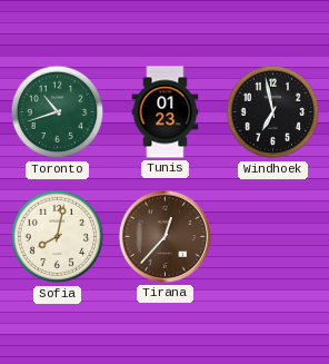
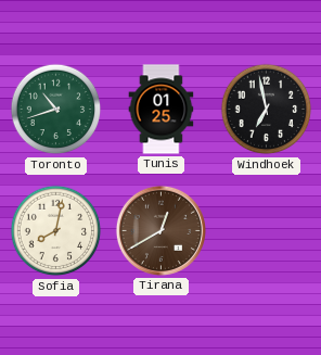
Tunis: 01:23 -> 01:25 (162, 110)
Tirana: 12:37 -> 12:40 (160, 230)
